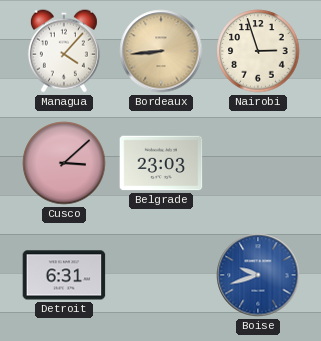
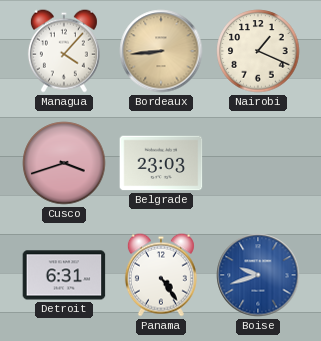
Nairobi: 2:57 -> 1:19 (258, 51)
Cusco: 3:08 -> 3:42 (64, 163)
Panama: none -> 4:24 (161, 275)
